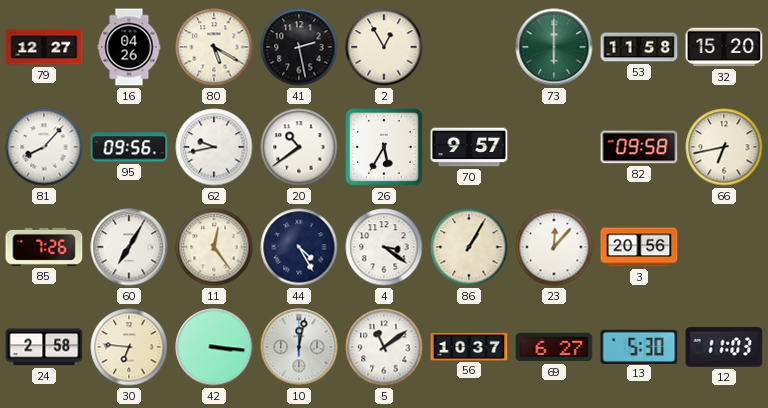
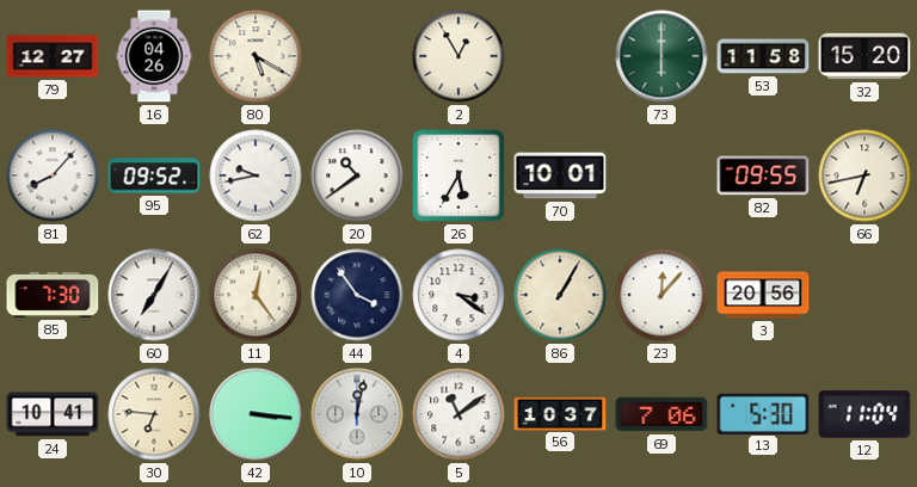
41: 2:28 -> none (299, 47)
95: 09:56 -> 09:52 (154, 175)
70: 9:57 -> 10:01 (560, 175)
82: 09:58 -> 09:55 (763, 175)
85: 7:26 -> 7:30 (53, 295)
44: 4:25 -> 3:54 (357, 295)
24: 2:58 -> 10:41 (53, 414)
69: 6:27 -> 7:06 (661, 414)
12: 11:03 -> 11:04 (864, 414)
